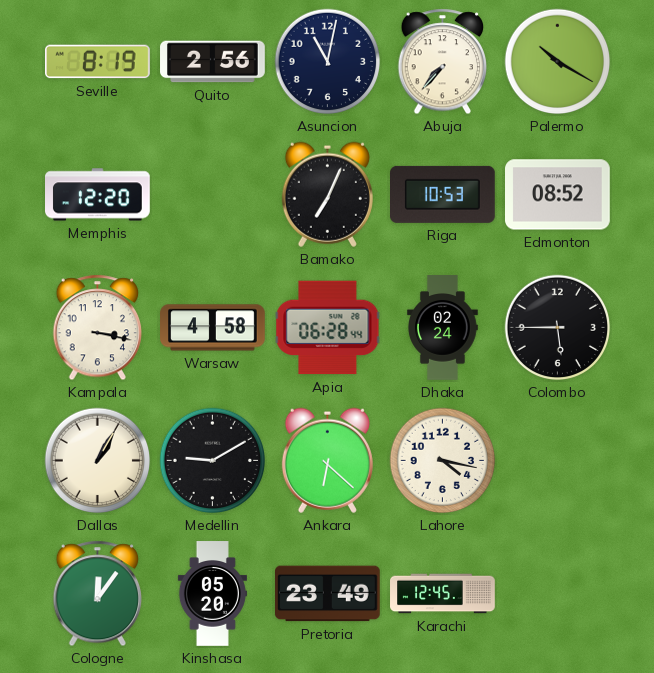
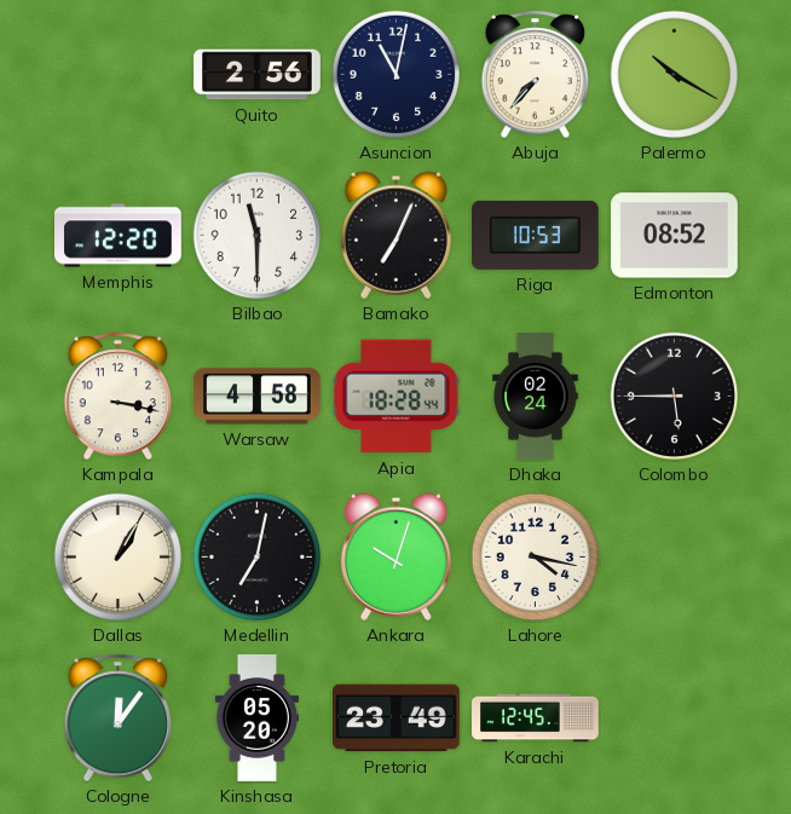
Seville: 8:19 -> none (98, 62)
Bilbao: none -> 11:30 (258, 236)
Apia: 06:28 -> 18:28 (397, 397)
Medellin: 9:10 -> 7:02 (258, 558)
Ankara: 6:22 -> 10:03 (395, 556)
